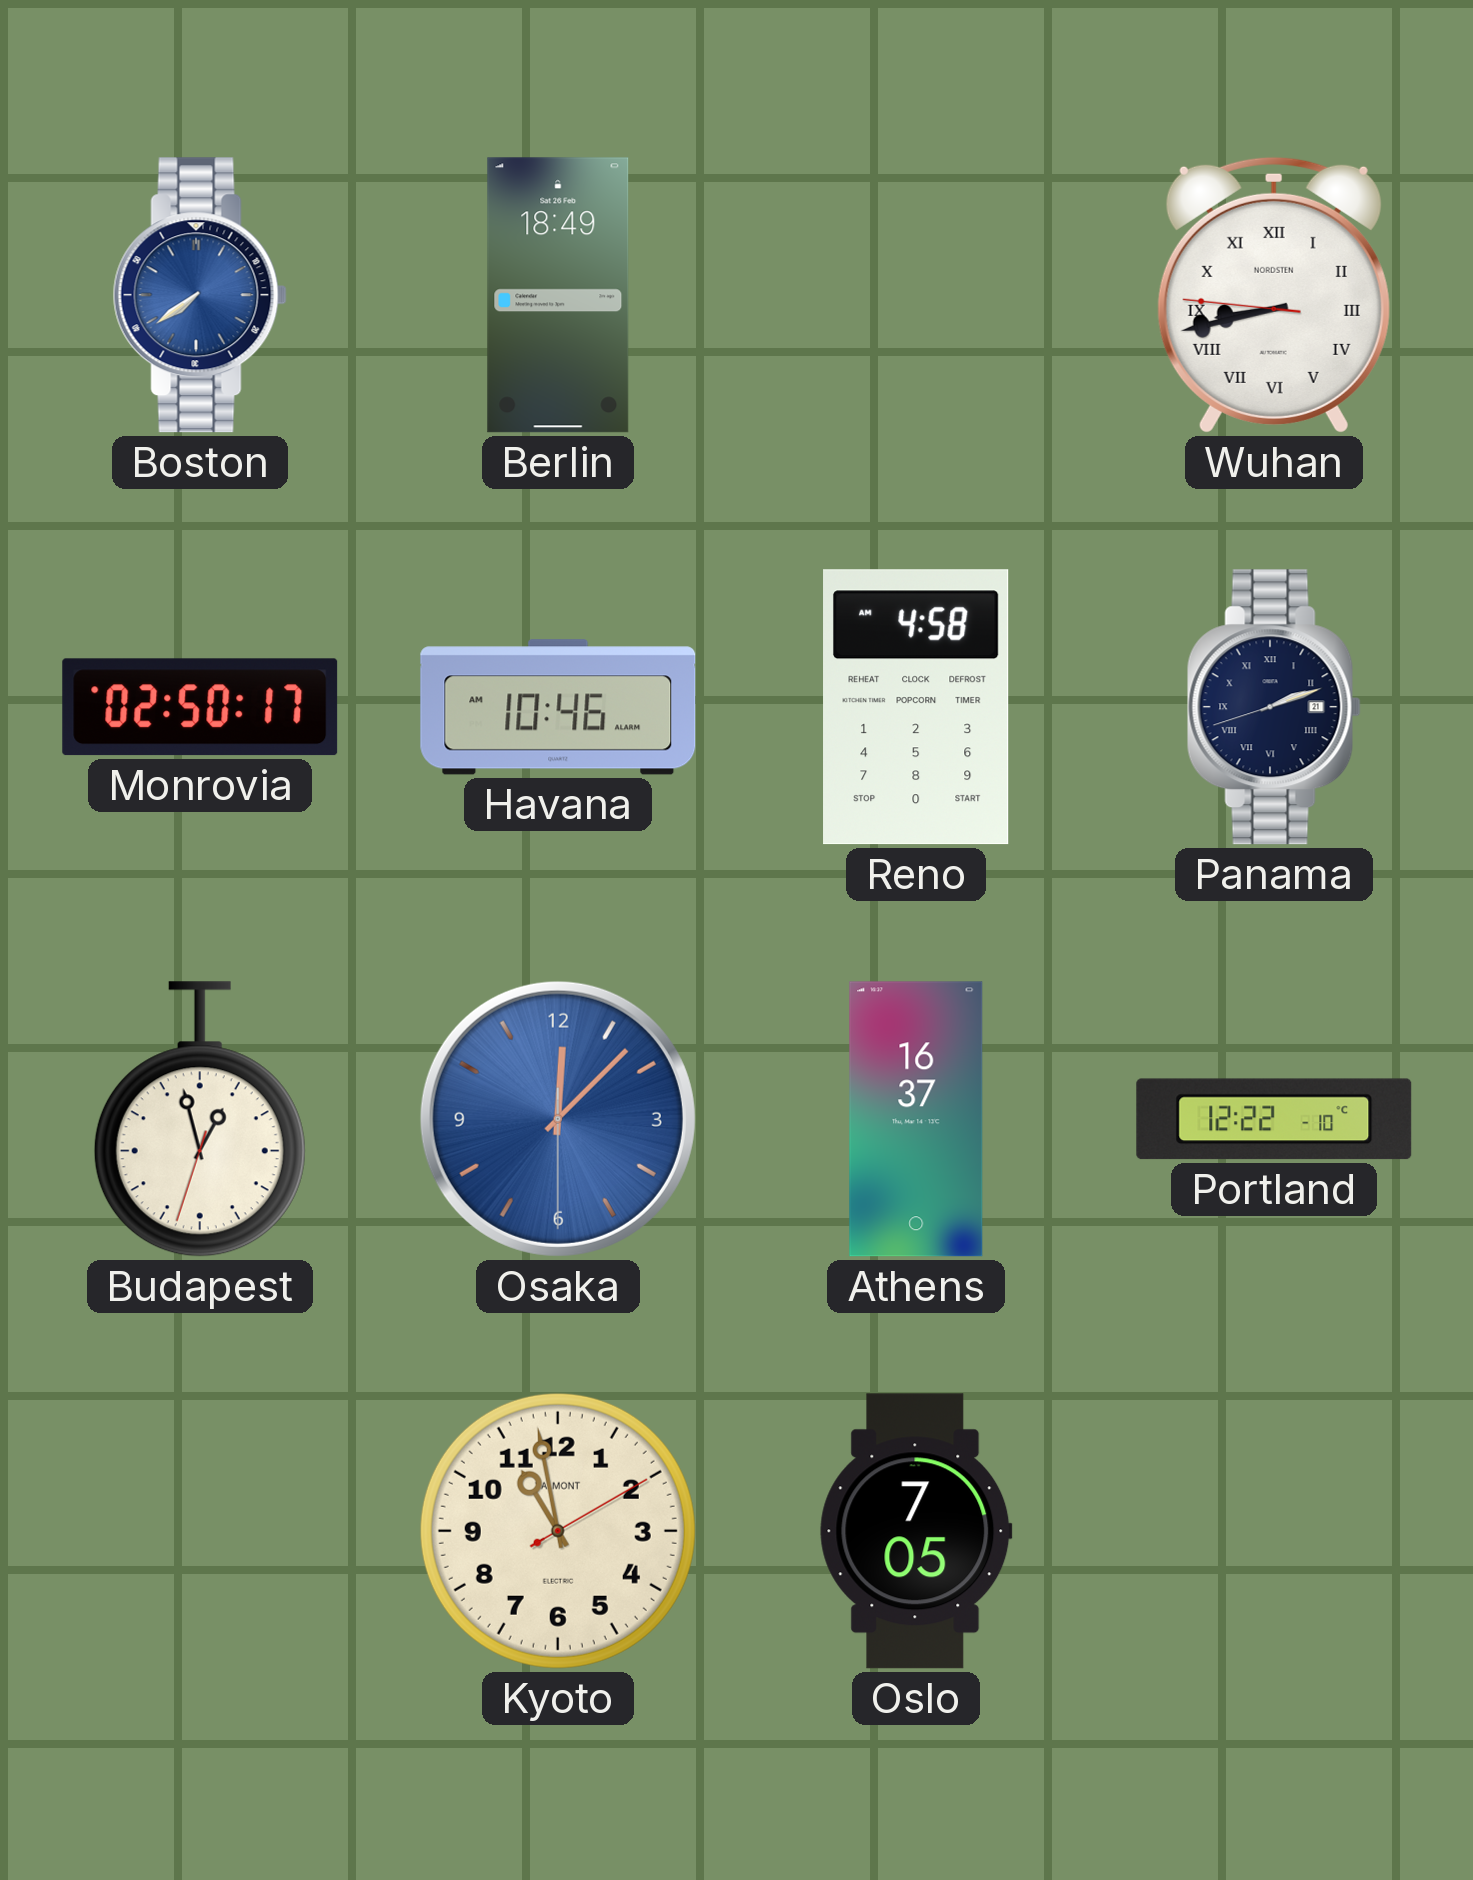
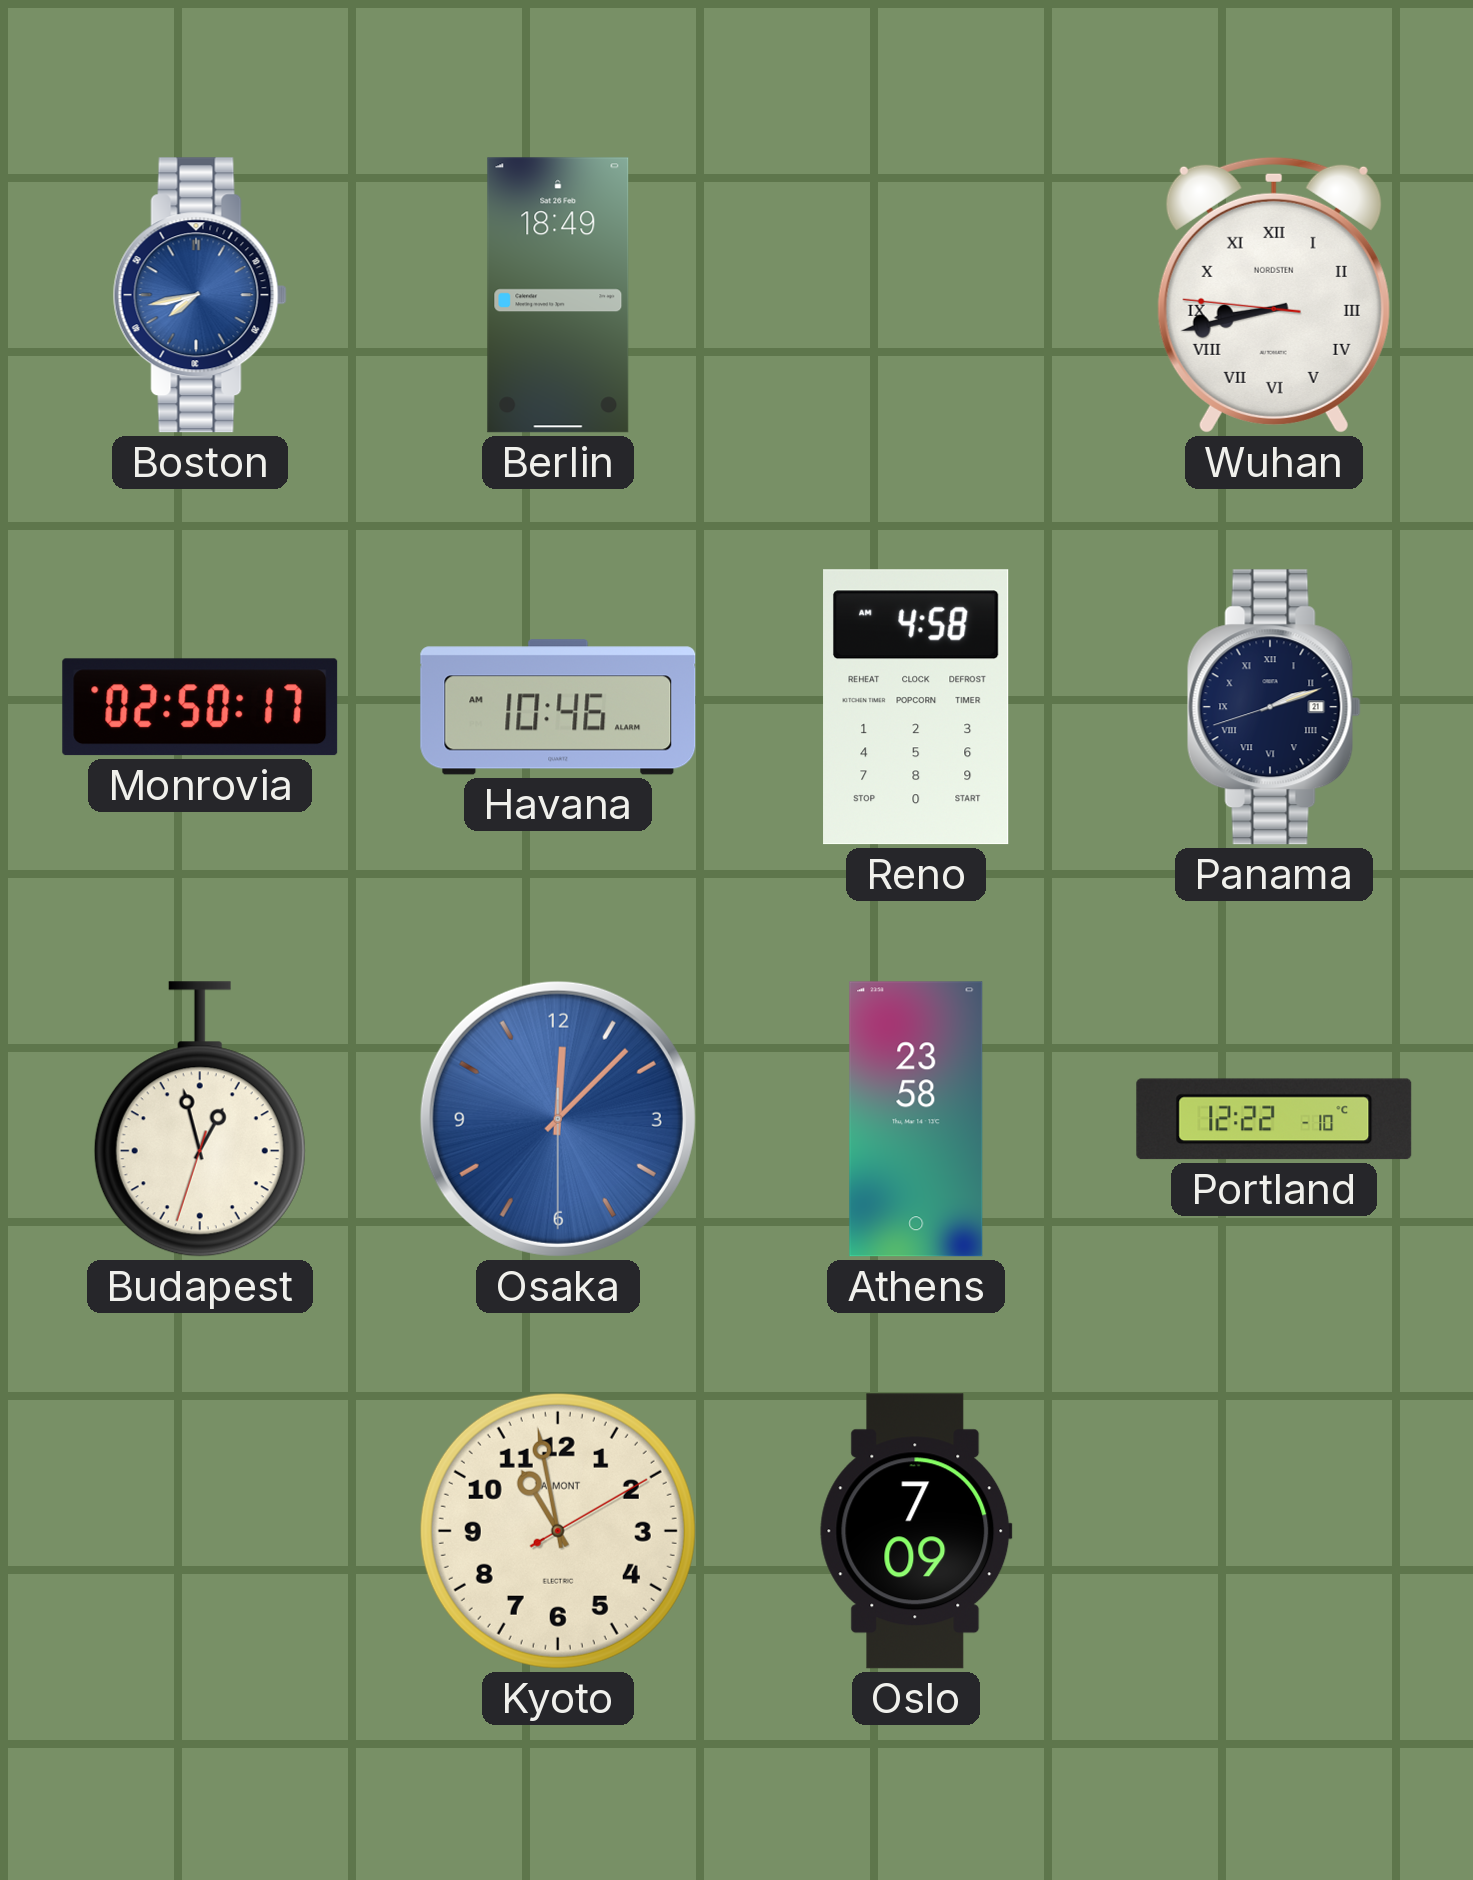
Boston: 7:39 -> 7:43 (200, 295)
Athens: 16:37 -> 23:58 (916, 1119)
Oslo: 7:05 -> 7:09 (916, 1531)
